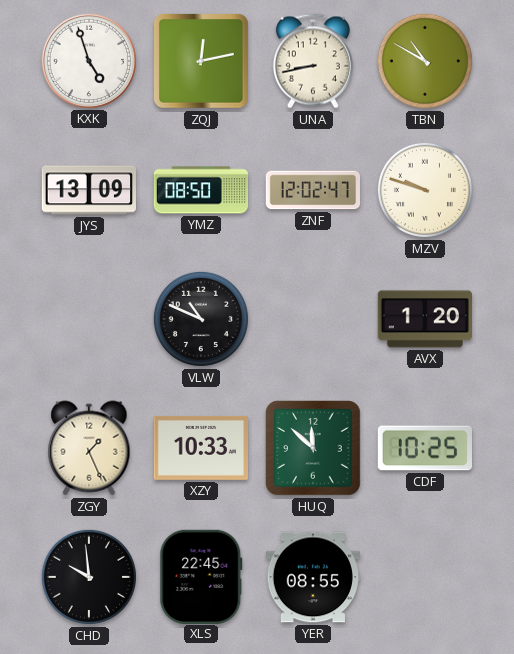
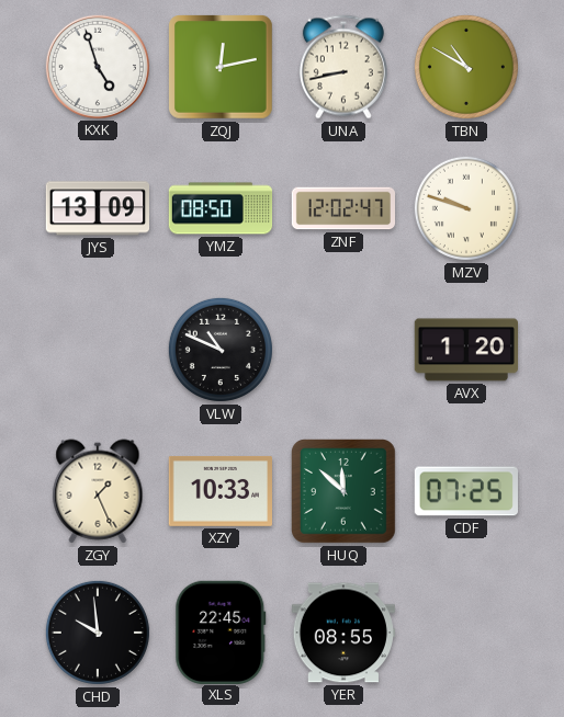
CDF: 10:25 -> 07:25 (465, 491)
